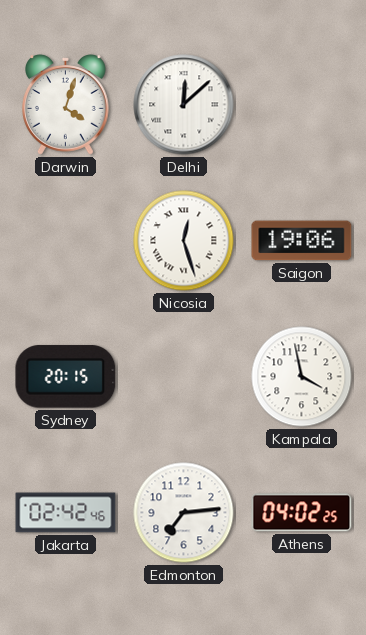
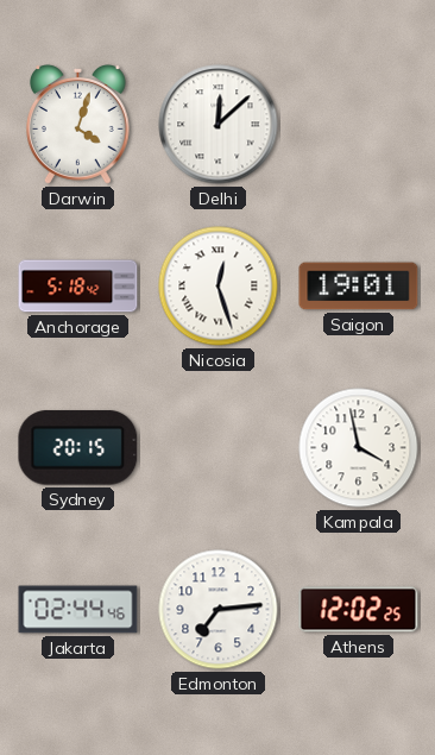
Anchorage: none -> 5:18 (78, 287)
Saigon: 19:06 -> 19:01 (359, 287)
Jakarta: 02:42 -> 02:44 (78, 610)
Athens: 04:02 -> 12:02 (359, 610)
